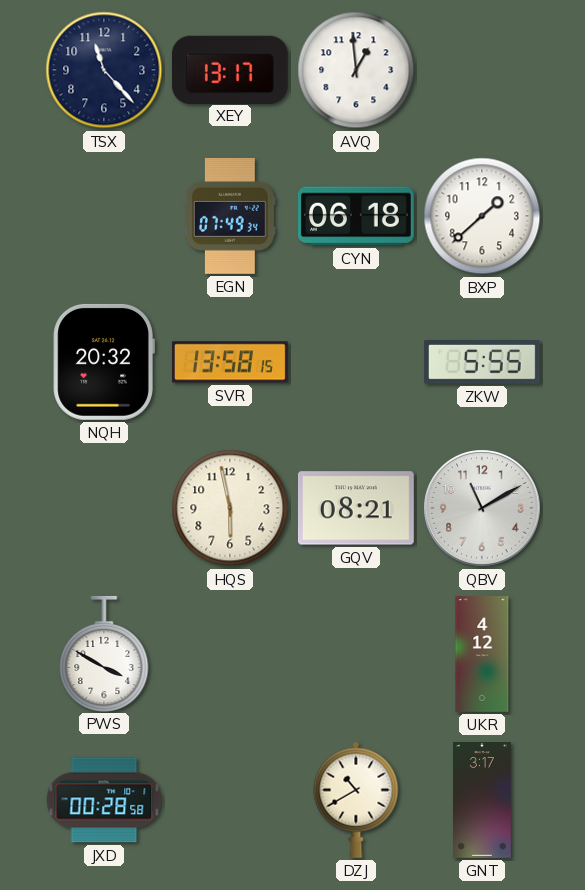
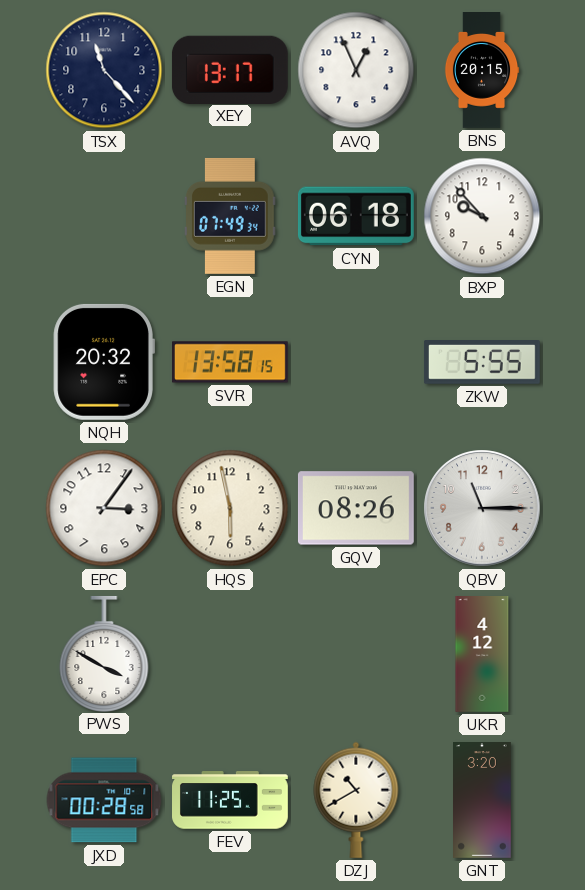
AVQ: 12:59 -> 12:56 (356, 70)
BNS: none -> 20:15 (482, 71)
BXP: 1:38 -> 9:53 (482, 216)
EPC: none -> 3:06 (104, 508)
GQV: 08:21 -> 08:26 (356, 508)
QBV: 11:10 -> 11:15 (482, 508)
FEV: none -> 11:25 (231, 800)
GNT: 3:17 -> 3:20 (483, 801)
